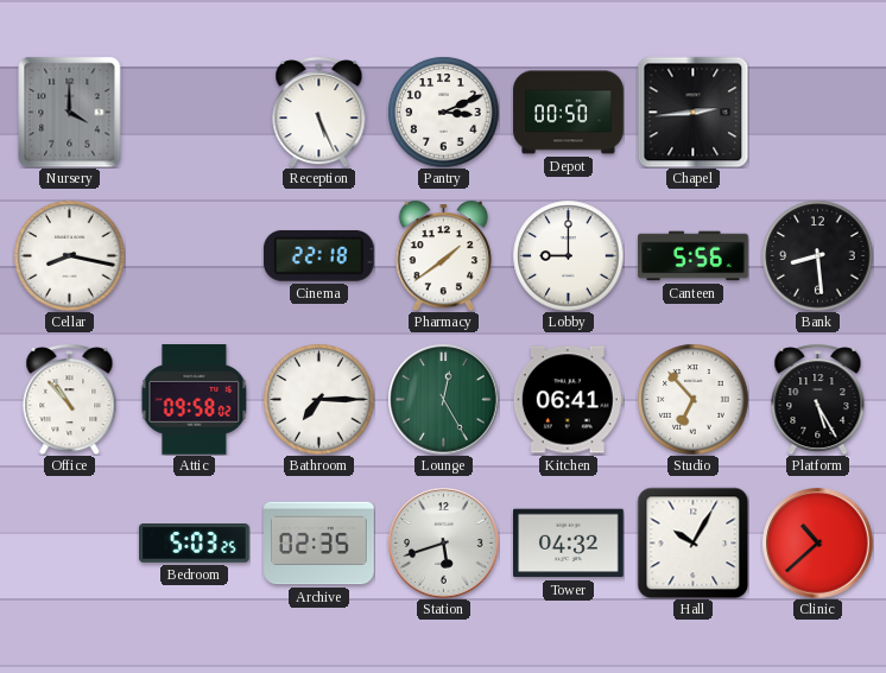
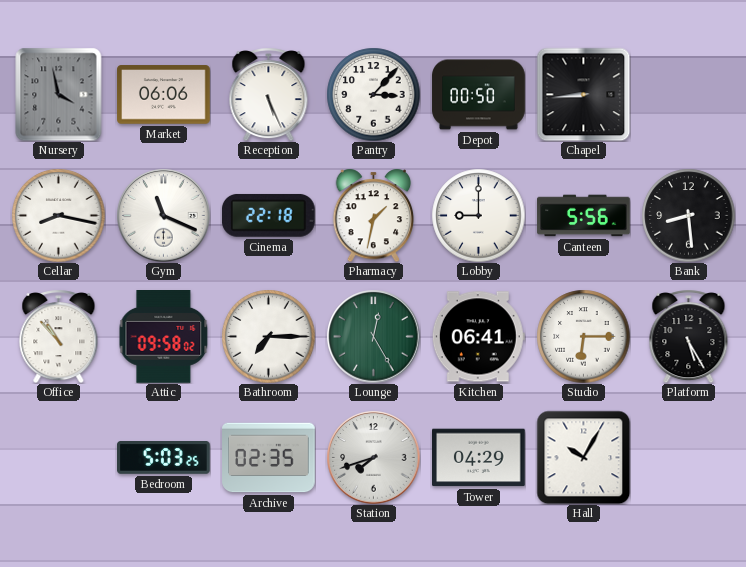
Nursery: 4:00 -> 3:58 (59, 94)
Market: none -> 06:06 (164, 95)
Pantry: 3:11 -> 3:07 (373, 94)
Chapel: 2:44 -> 8:44 (583, 94)
Gym: none -> 11:19 (163, 215)
Pharmacy: 1:39 -> 1:32 (374, 215)
Studio: 6:53 -> 6:15 (583, 336)
Station: 5:42 -> 7:42 (373, 457)
Tower: 04:32 -> 04:29 (479, 458)
Clinic: 10:38 -> none (817, 542)
